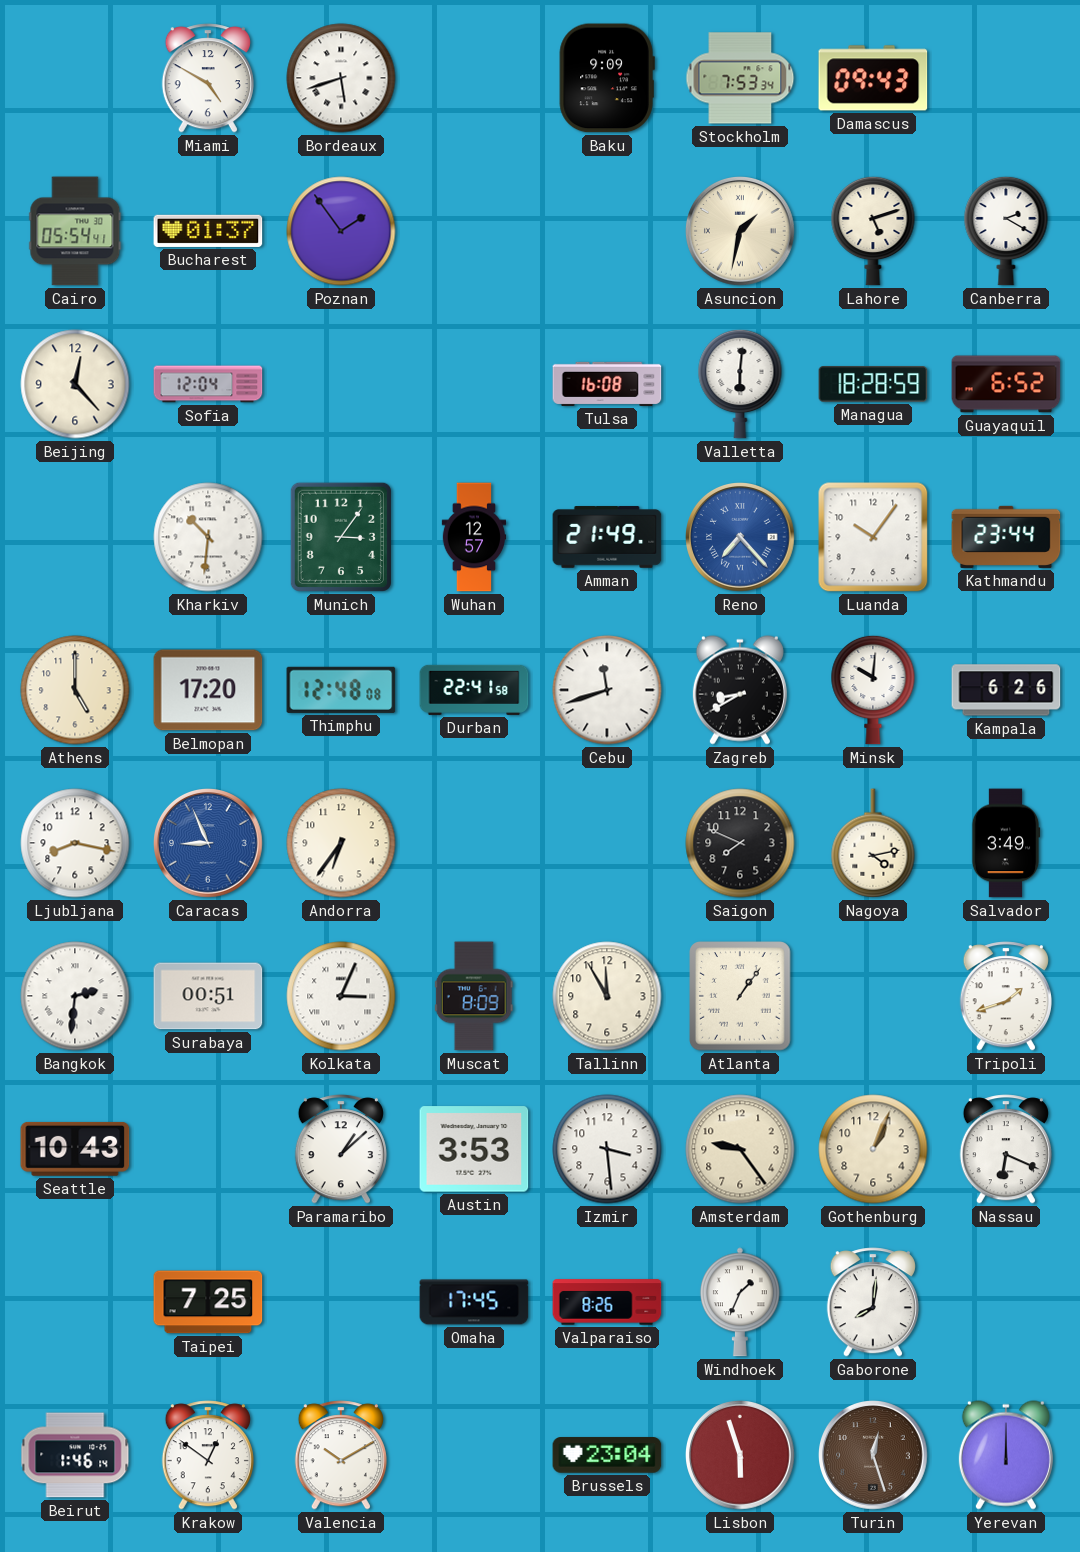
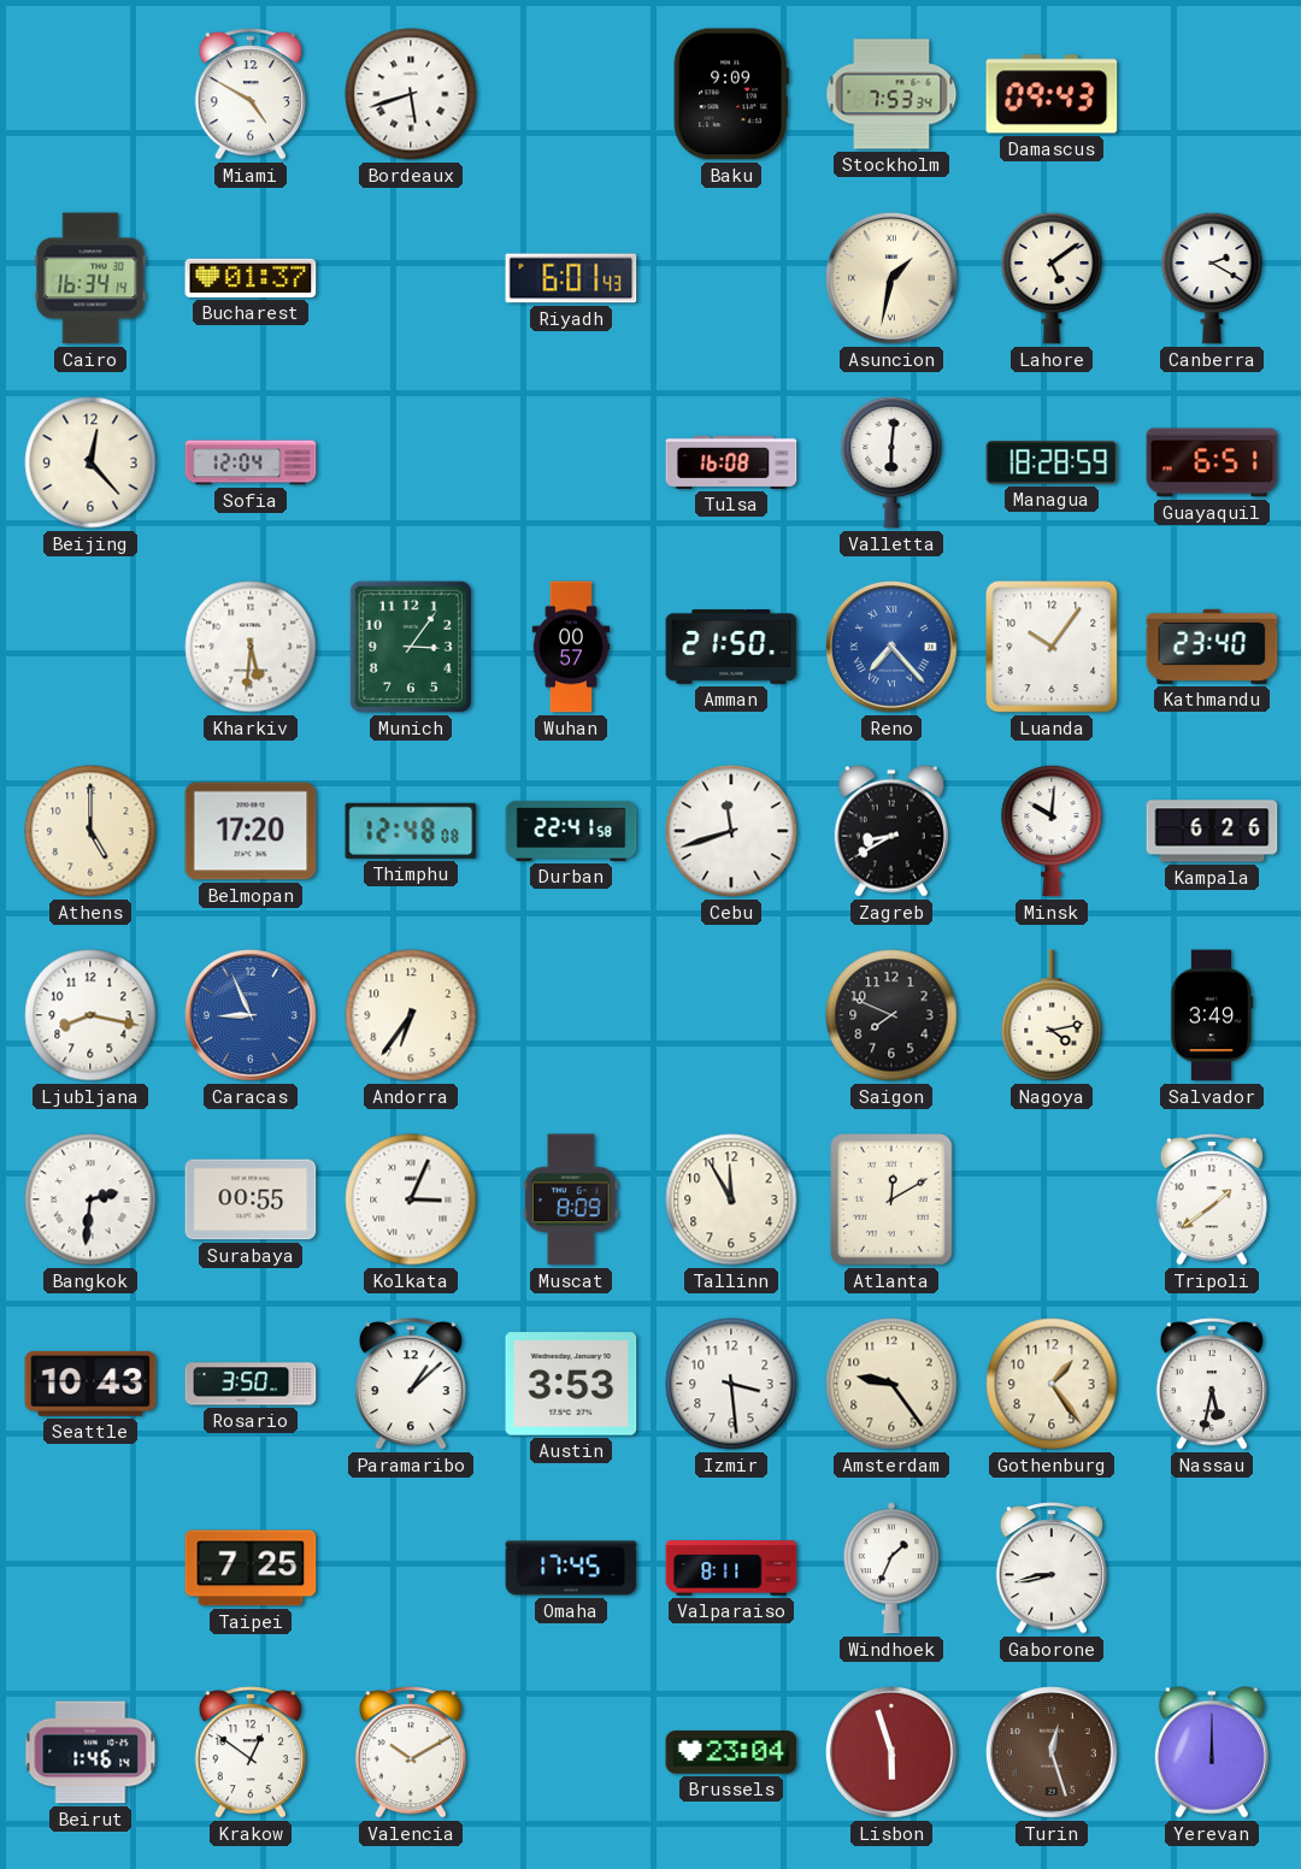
Cairo: 05:54 -> 16:34 (90, 278)
Poznan: 1:54 -> none (341, 231)
Riyadh: none -> 6:01 (571, 278)
Lahore: 5:12 -> 5:09 (1052, 278)
Guayaquil: 6:52 -> 6:51 (1212, 462)
Kharkiv: 10:31 -> 5:31 (251, 647)
Wuhan: 12:57 -> 00:57 (571, 647)
Amman: 21:49 -> 21:50 (731, 647)
Kathmandu: 23:44 -> 23:40 (1212, 647)
Surabaya: 00:51 -> 00:55 (251, 1199)
Atlanta: 1:06 -> 12:10 (891, 1199)
Tripoli: 1:42 -> 1:39 (1212, 1199)
Rosario: none -> 3:50 (251, 1384)
Gothenburg: 1:04 -> 1:24 (1052, 1384)
Nassau: 6:19 -> 5:32 (1212, 1384)
Valparaiso: 8:26 -> 8:11 (731, 1568)
Gaborone: 8:01 -> 8:43 (1052, 1568)
